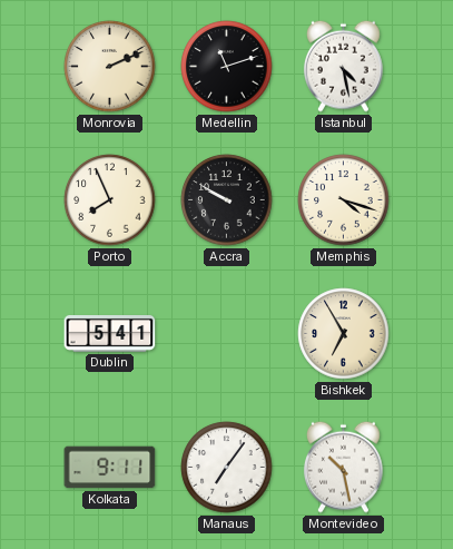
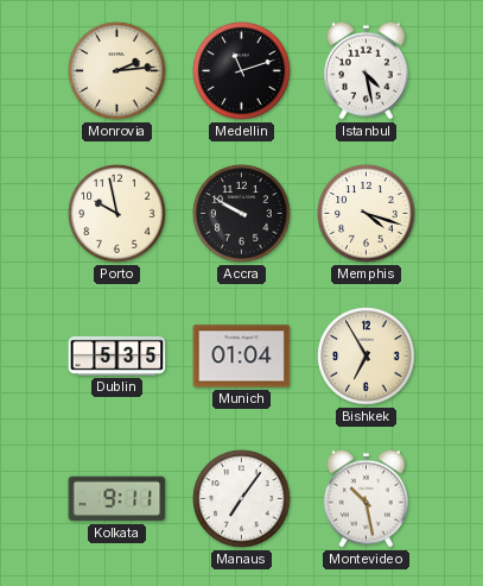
Monrovia: 2:11 -> 2:14 (117, 71)
Porto: 7:56 -> 9:58 (117, 214)
Dublin: 5:41 -> 5:35 (117, 355)
Munich: none -> 01:04 (242, 357)
